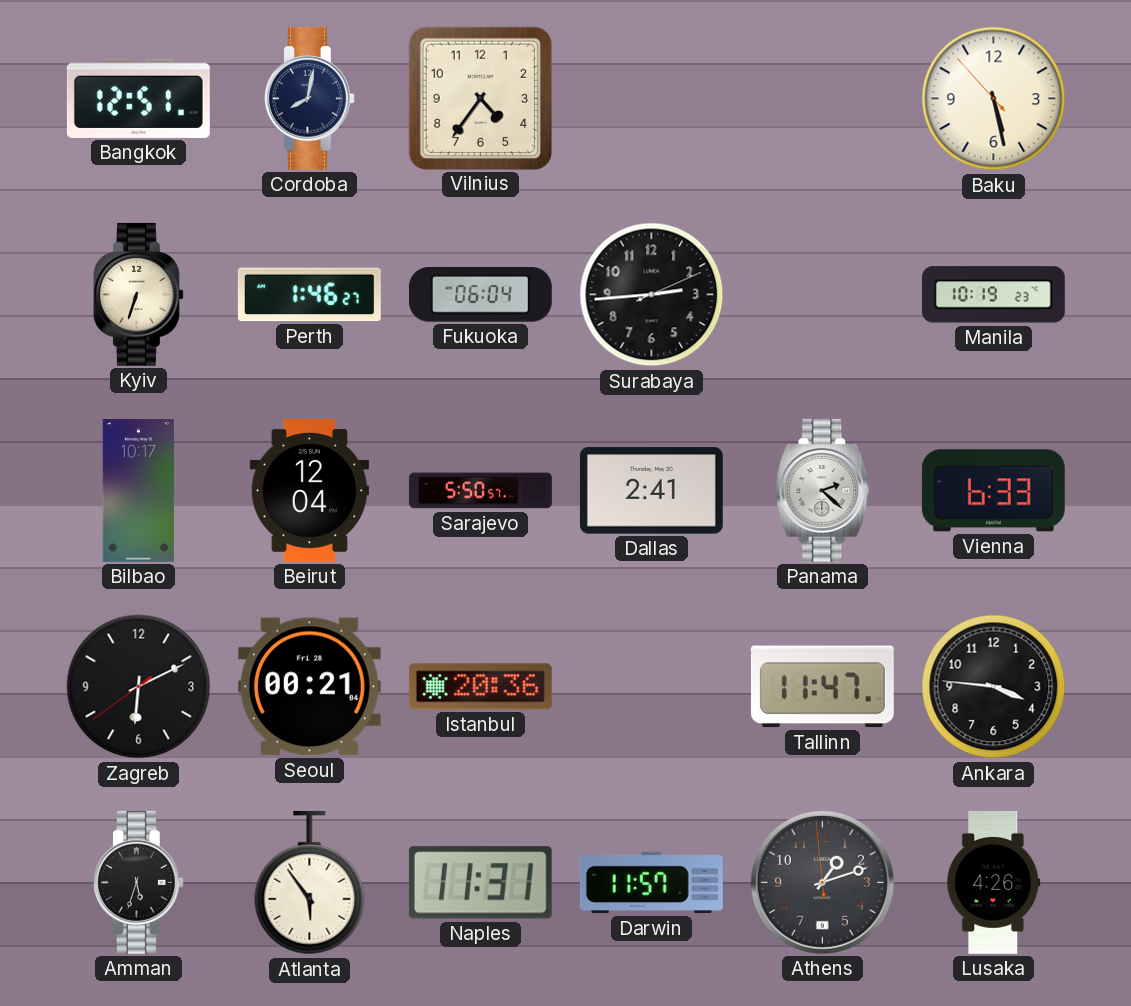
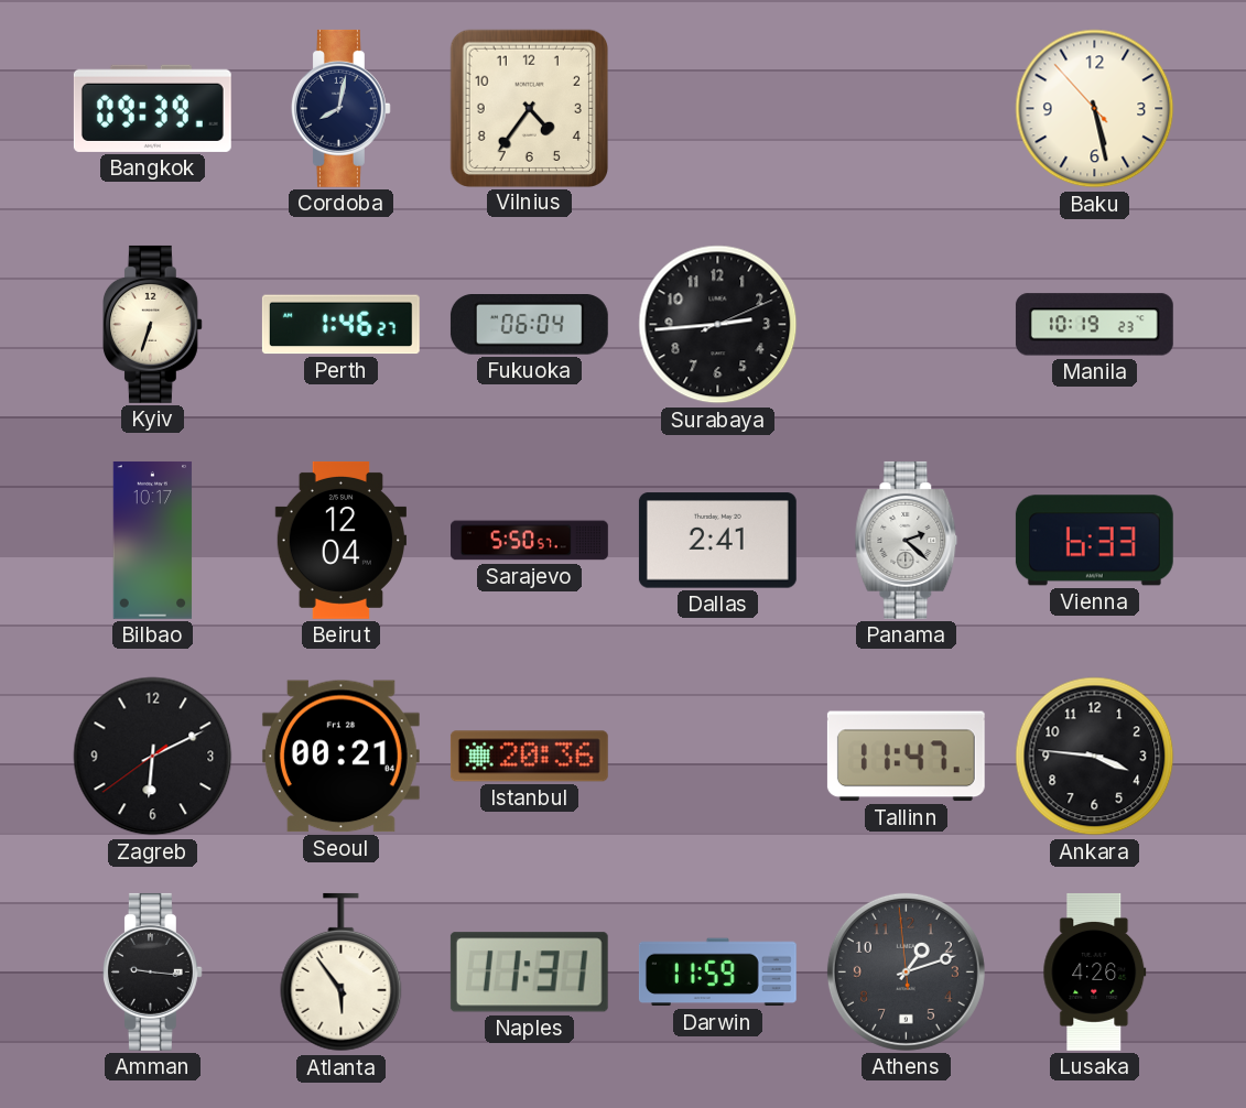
Bangkok: 12:51 -> 09:39 (152, 108)
Amman: 5:33 -> 9:16 (152, 971)
Darwin: 11:57 -> 11:59 (717, 973)
